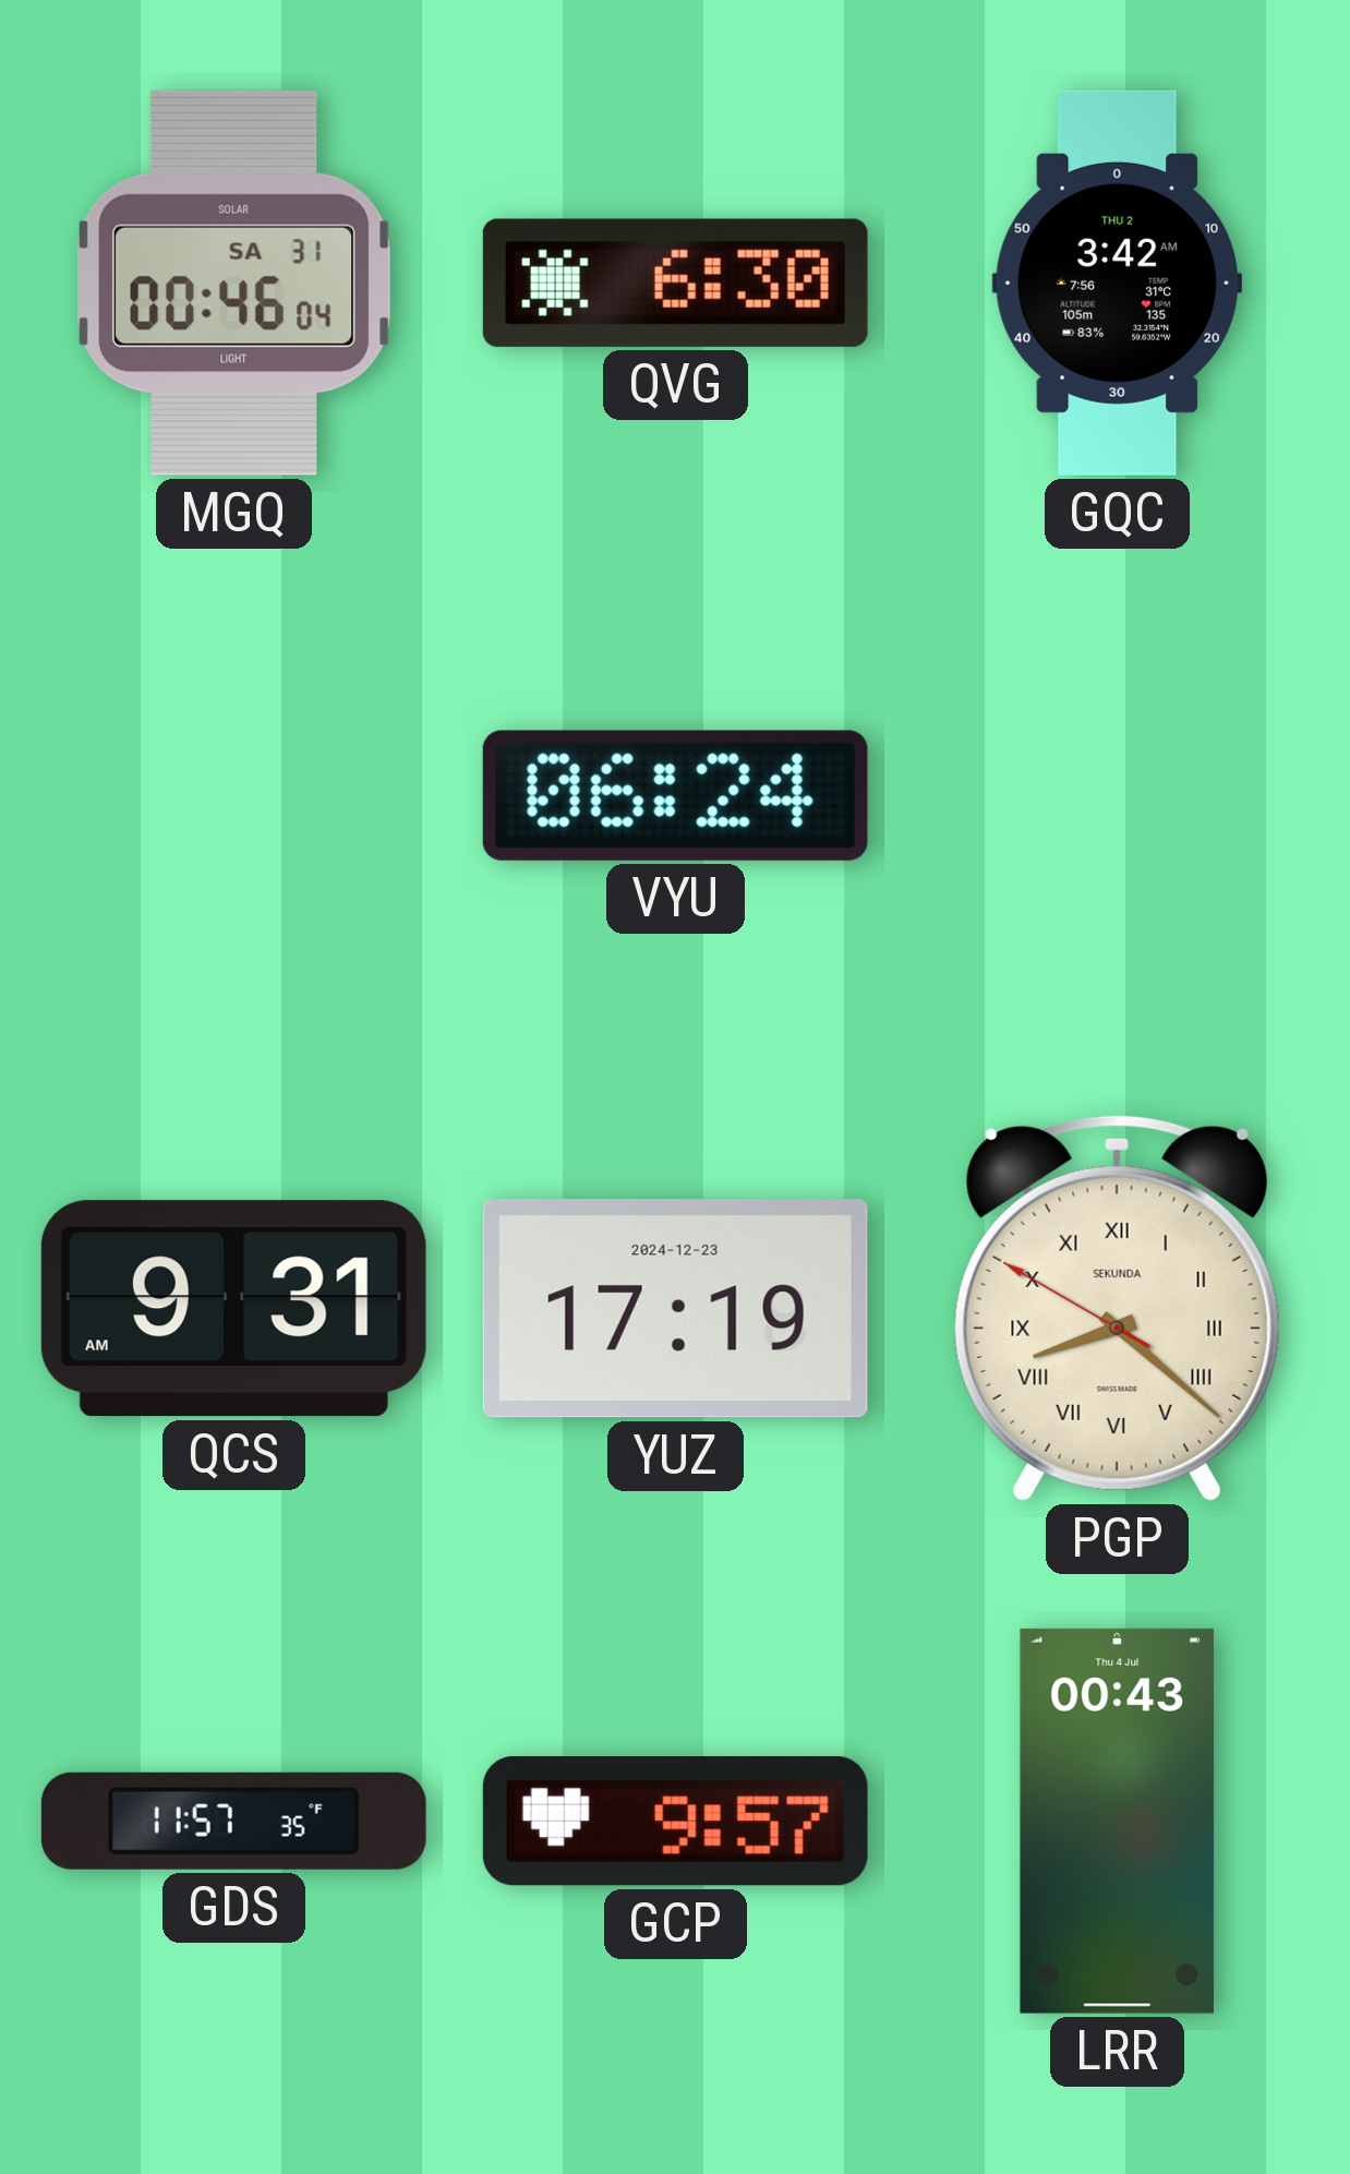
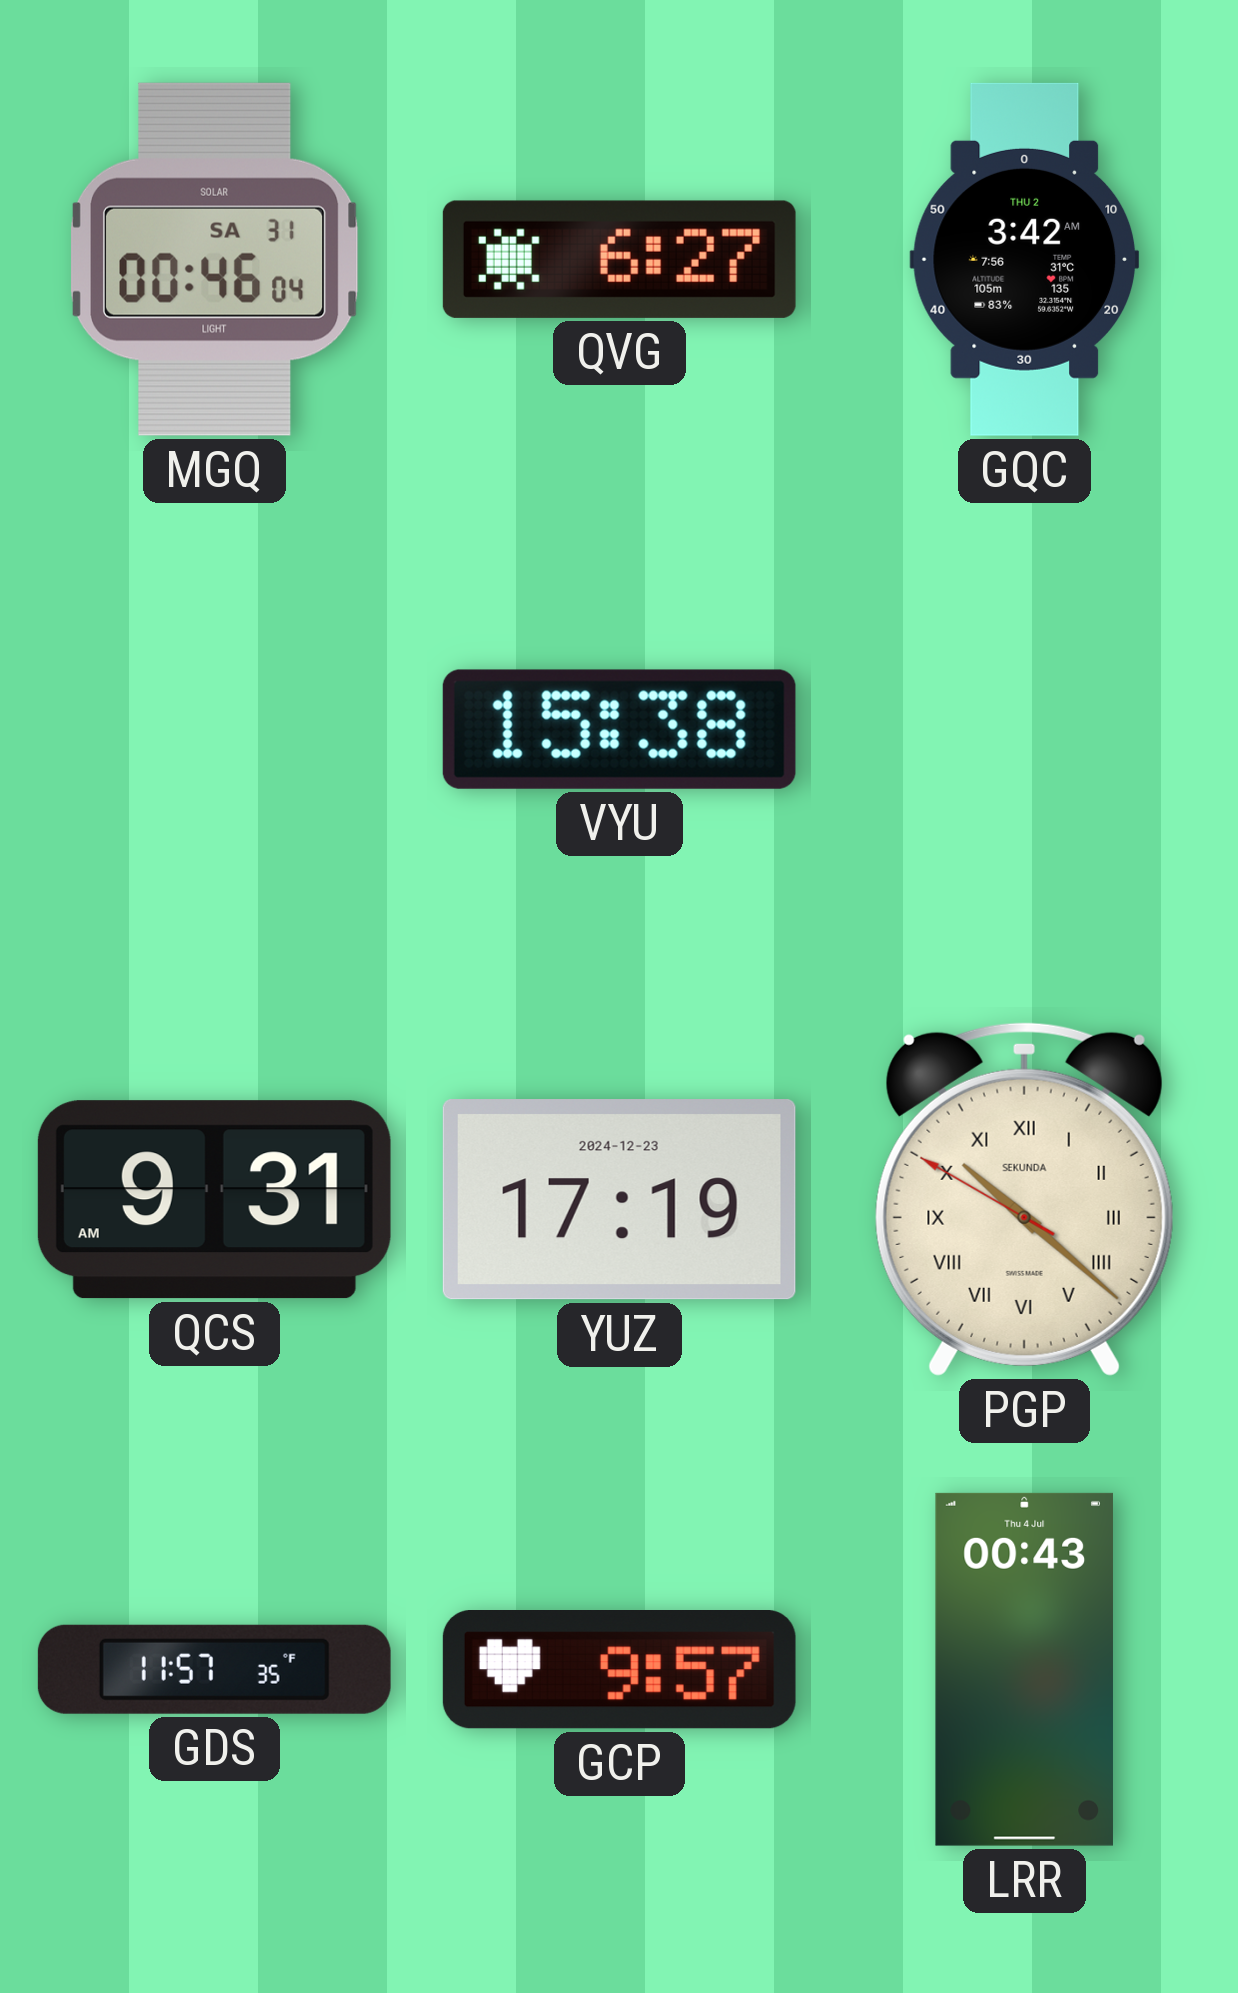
QVG: 6:30 -> 6:27 (619, 259)
VYU: 06:24 -> 15:38 (619, 729)
PGP: 8:21 -> 10:21 (1024, 1199)
